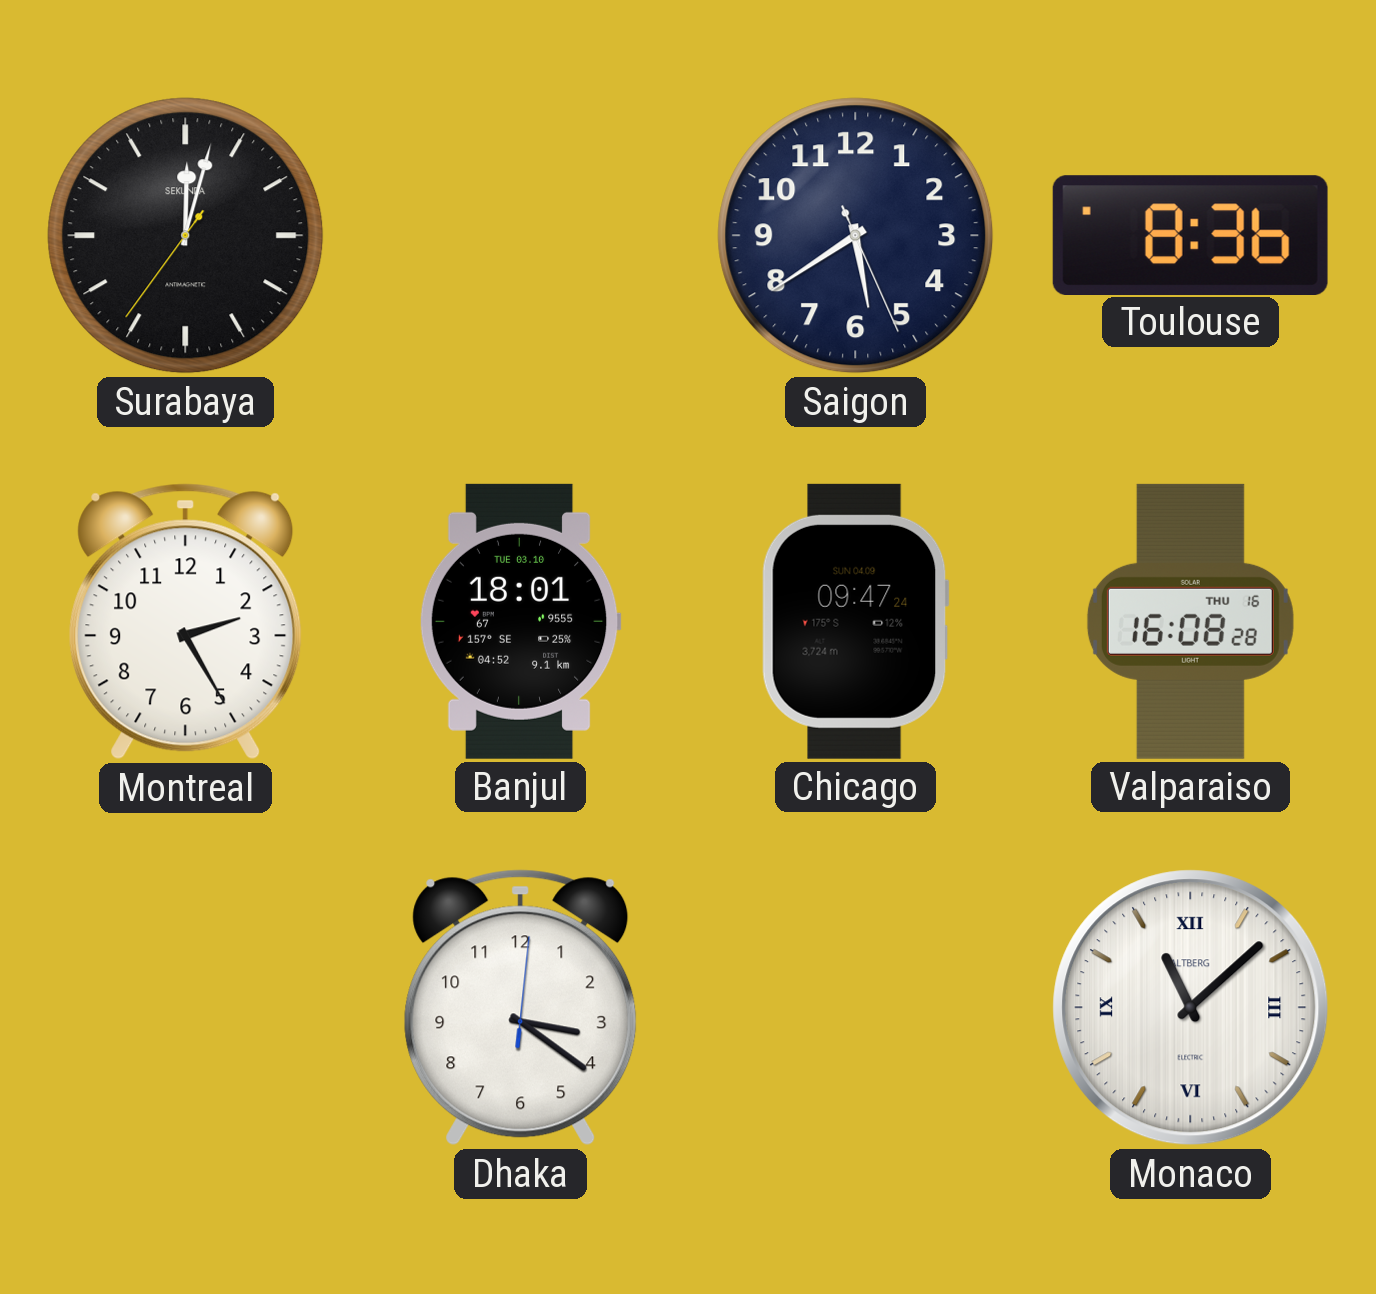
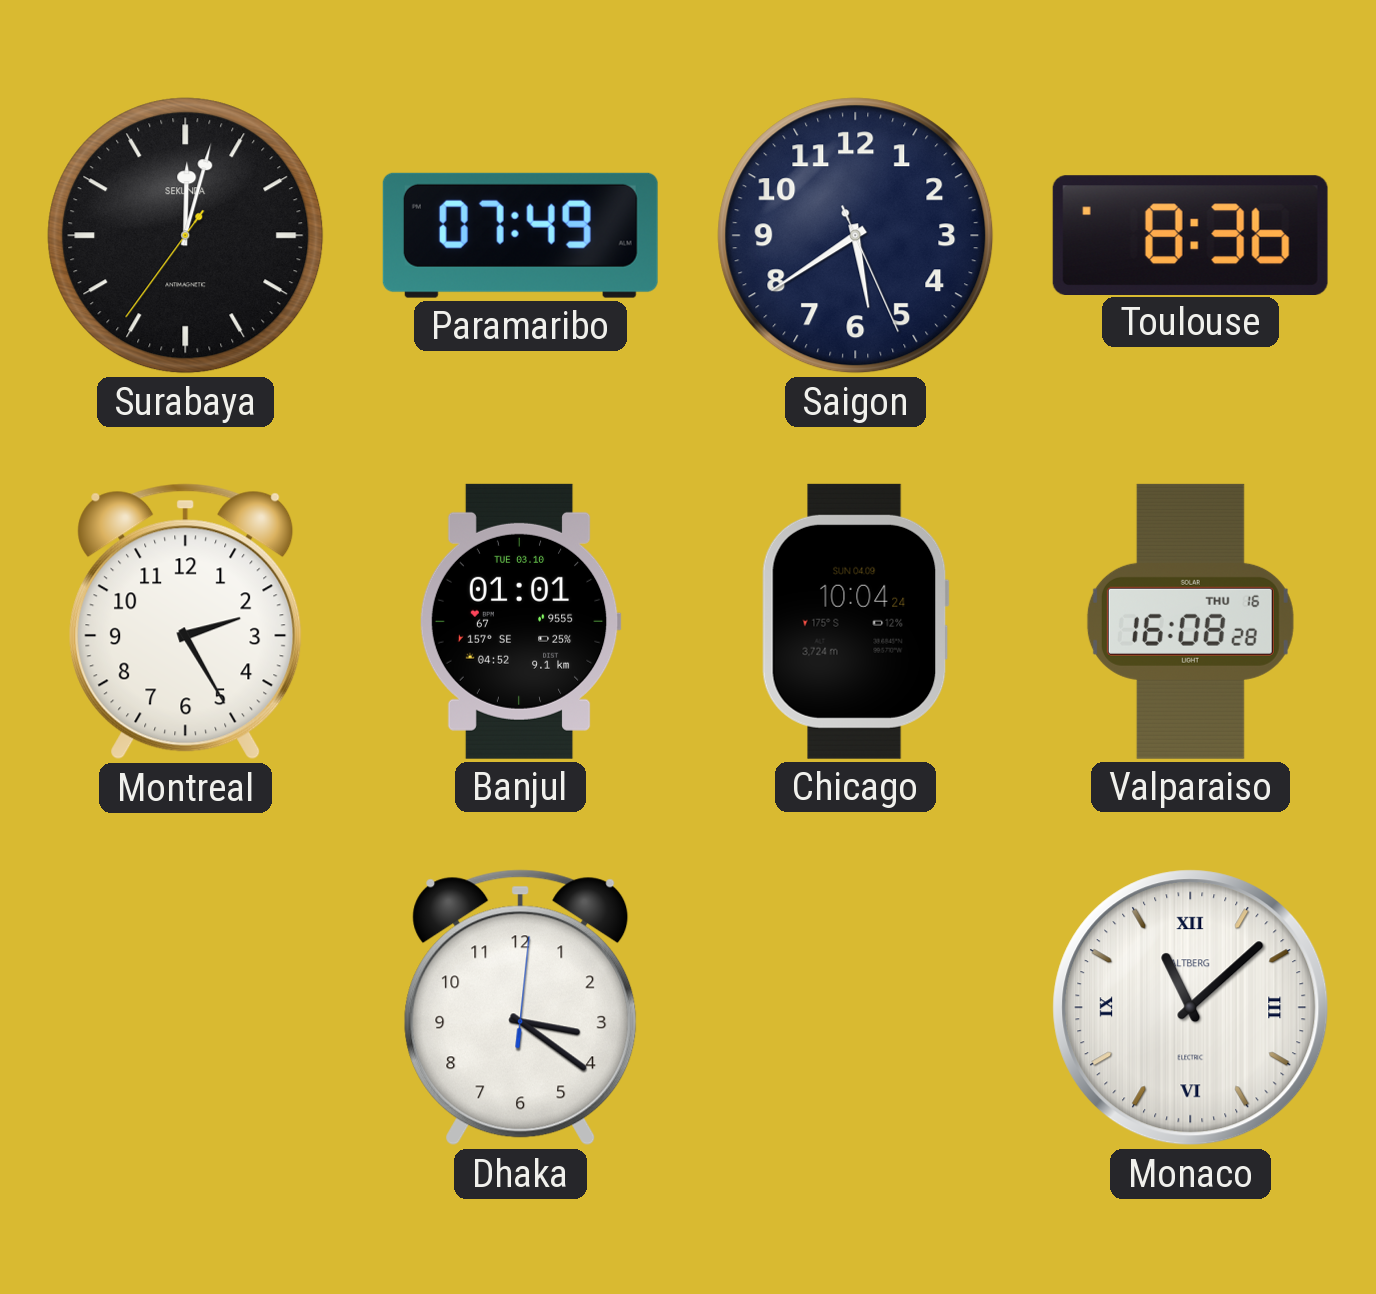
Paramaribo: none -> 07:49 (520, 235)
Banjul: 18:01 -> 01:01 (520, 621)
Chicago: 09:47 -> 10:04 (855, 621)
